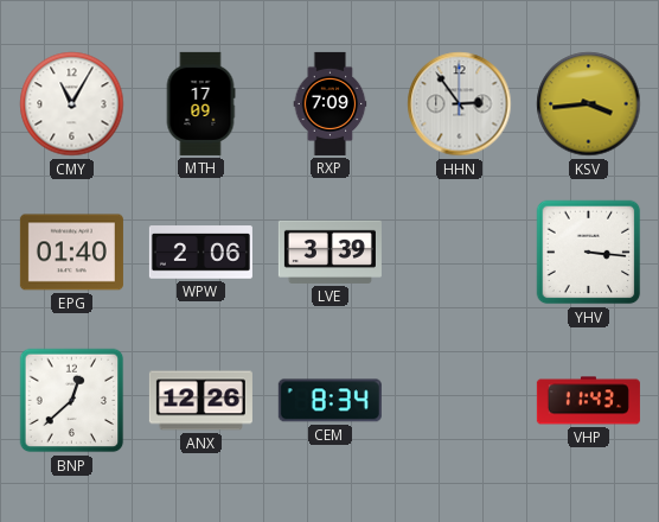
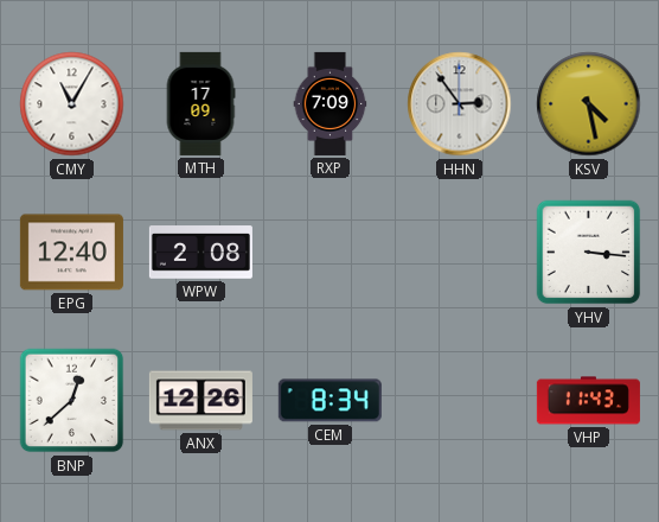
KSV: 3:44 -> 4:28 (589, 104)
EPG: 01:40 -> 12:40 (71, 253)
WPW: 2:06 -> 2:08 (200, 253)
LVE: 3:39 -> none (329, 252)
